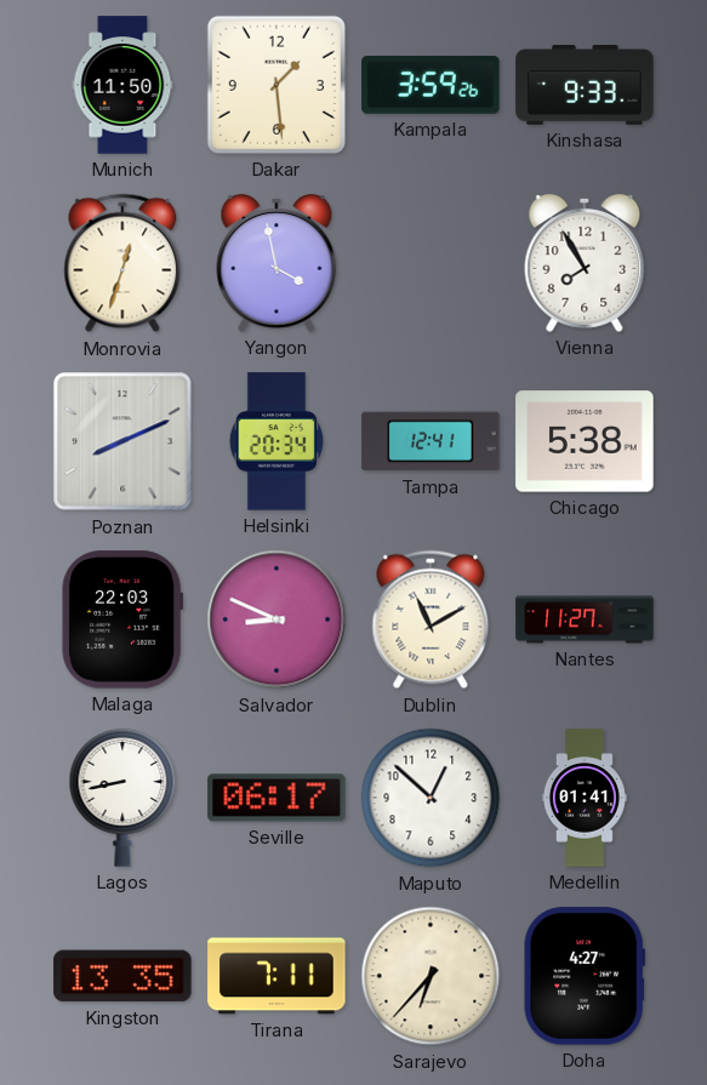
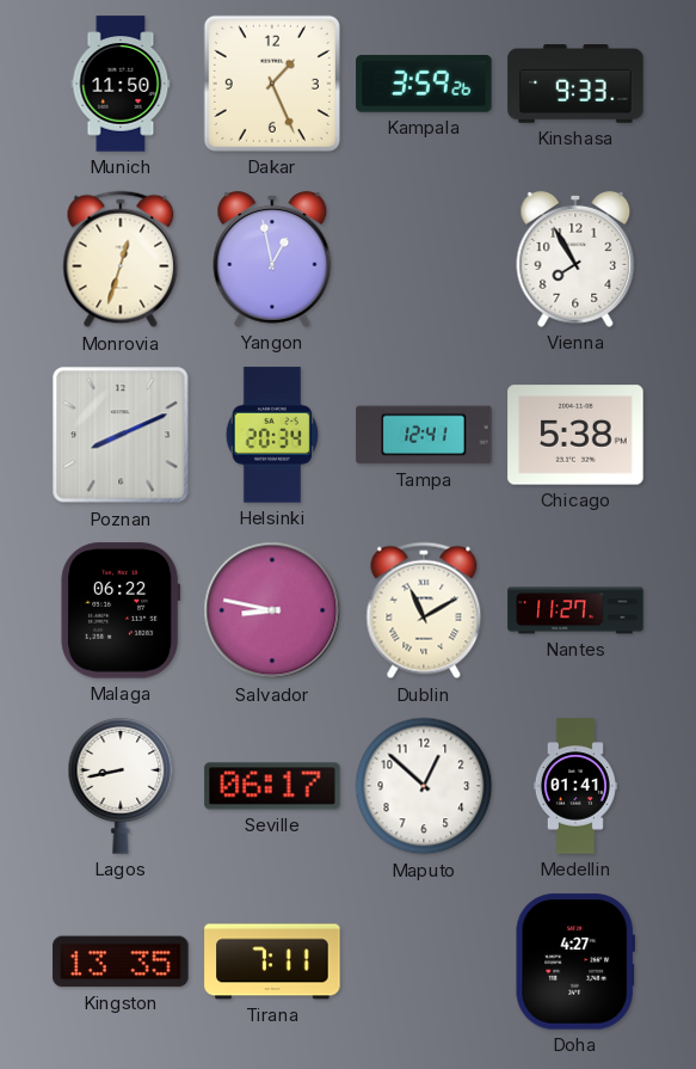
Dakar: 1:29 -> 1:26 (272, 84)
Yangon: 3:58 -> 12:58 (272, 259)
Malaga: 22:03 -> 06:22 (121, 610)
Salvador: 8:49 -> 8:47 (272, 610)
Sarajevo: 6:37 -> none (431, 976)
